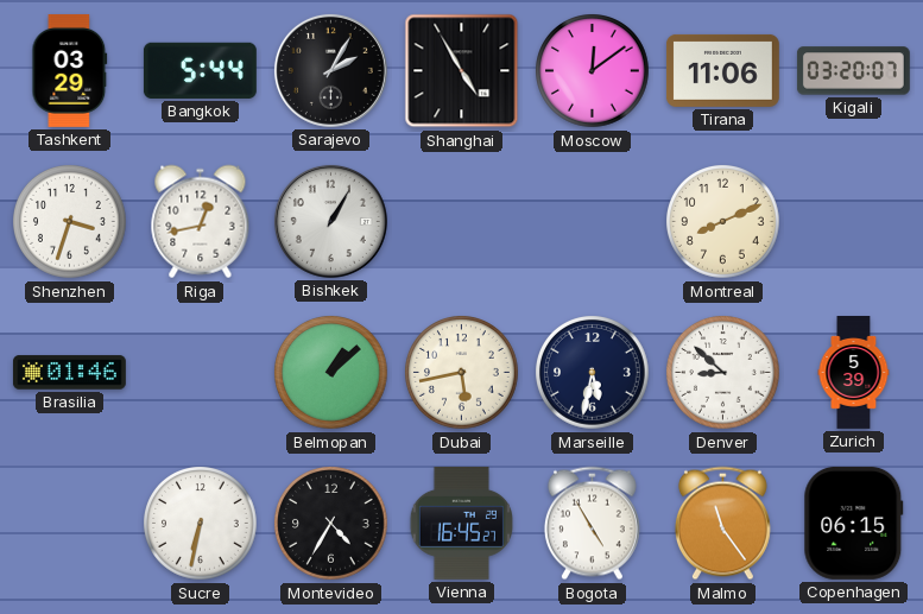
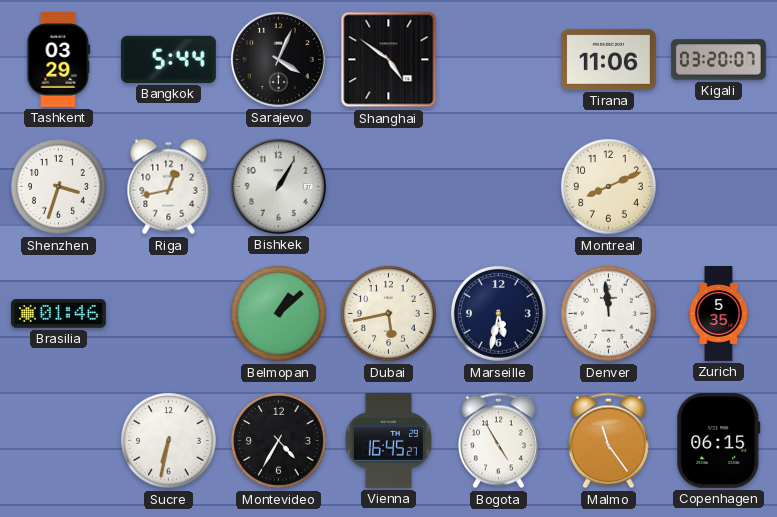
Sarajevo: 2:05 -> 4:04 (278, 59)
Shanghai: 4:55 -> 4:51 (389, 60)
Moscow: 12:09 -> none (593, 71)
Denver: 8:52 -> 11:59 (609, 314)
Zurich: 5:39 -> 5:35 (719, 314)
